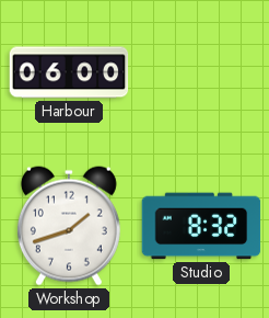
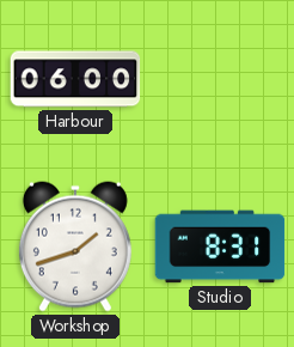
Studio: 8:32 -> 8:31 (220, 246)
